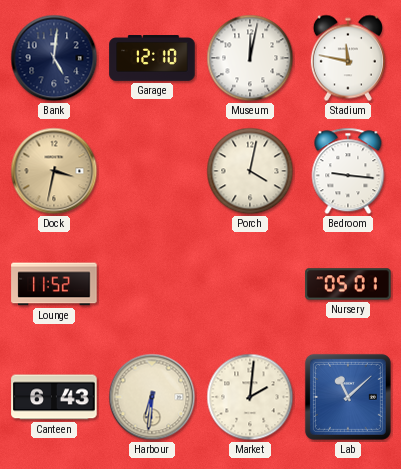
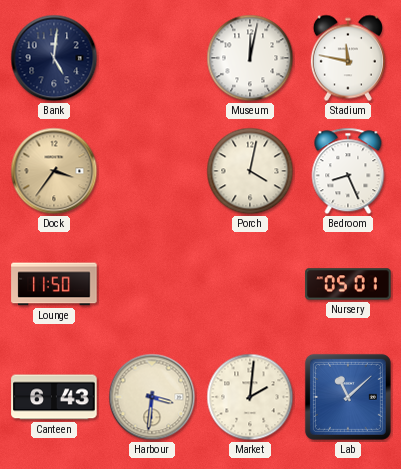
Garage: 12:10 -> none (152, 59)
Dock: 3:32 -> 3:36 (54, 171)
Bedroom: 9:16 -> 8:26 (348, 171)
Lounge: 11:52 -> 11:50 (54, 284)
Harbour: 6:31 -> 3:31 (152, 397)
